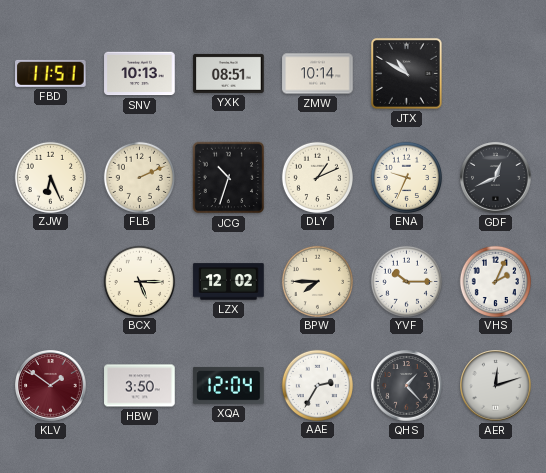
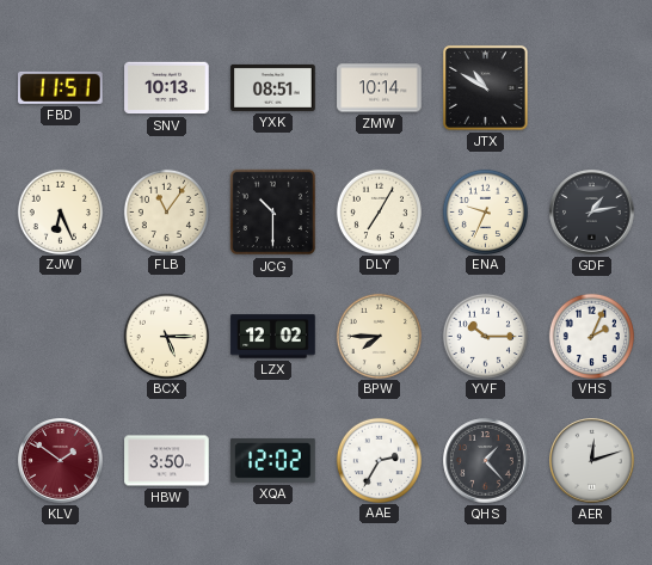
FLB: 2:11 -> 11:06 (166, 211)
JCG: 10:33 -> 10:30 (273, 213)
DLY: 1:11 -> 7:05 (379, 211)
GDF: 12:41 -> 1:13 (592, 213)
XQA: 12:04 -> 12:02 (273, 460)
